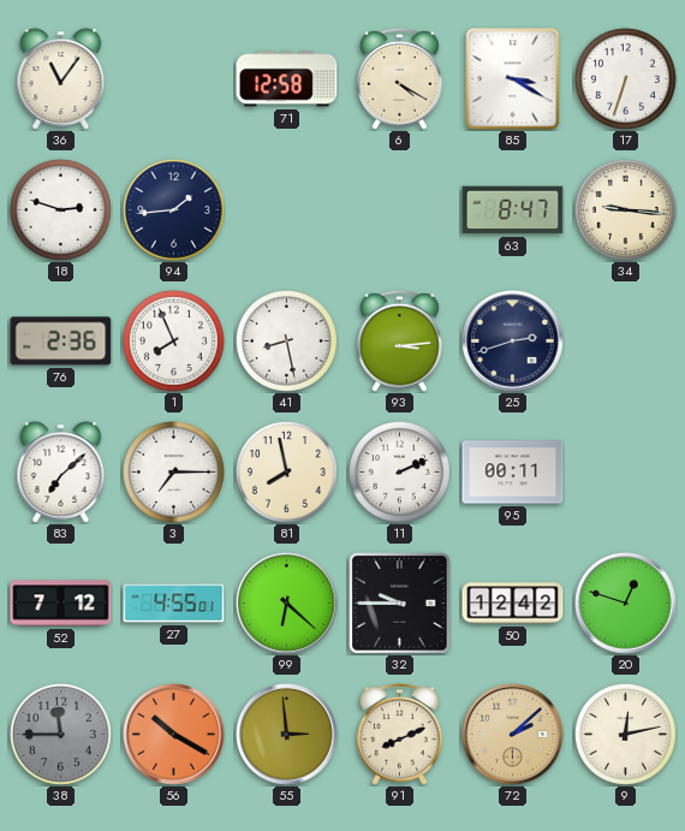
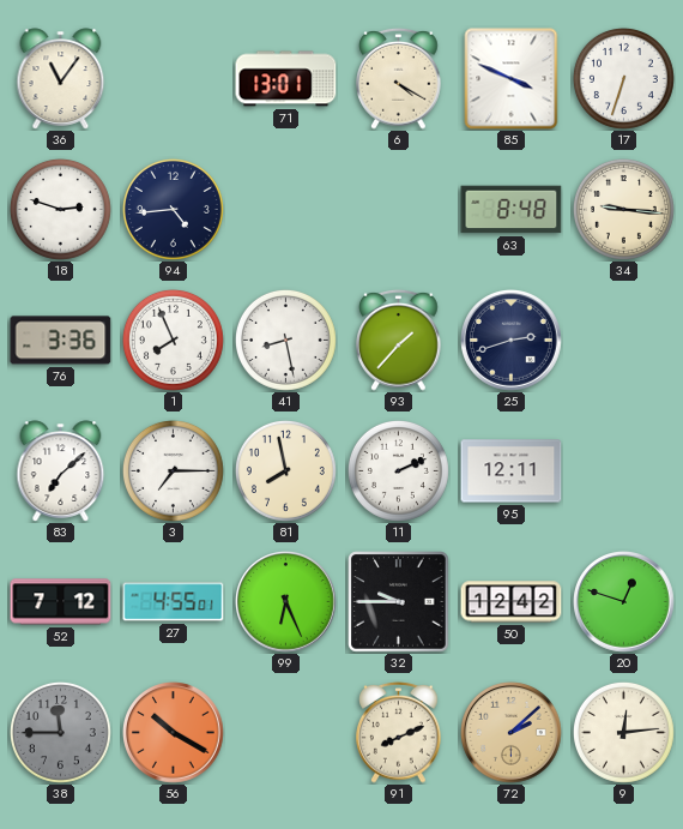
71: 12:58 -> 13:01 (286, 79)
85: 3:20 -> 3:49 (512, 79)
94: 1:44 -> 4:44 (173, 209)
63: 8:47 -> 8:48 (512, 210)
76: 2:36 -> 3:36 (61, 341)
93: 3:14 -> 1:37 (399, 340)
95: 00:11 -> 12:11 (512, 471)
99: 6:22 -> 6:26 (286, 602)
55: 2:59 -> none (287, 735)
9: 12:13 -> 12:14 (623, 732)
